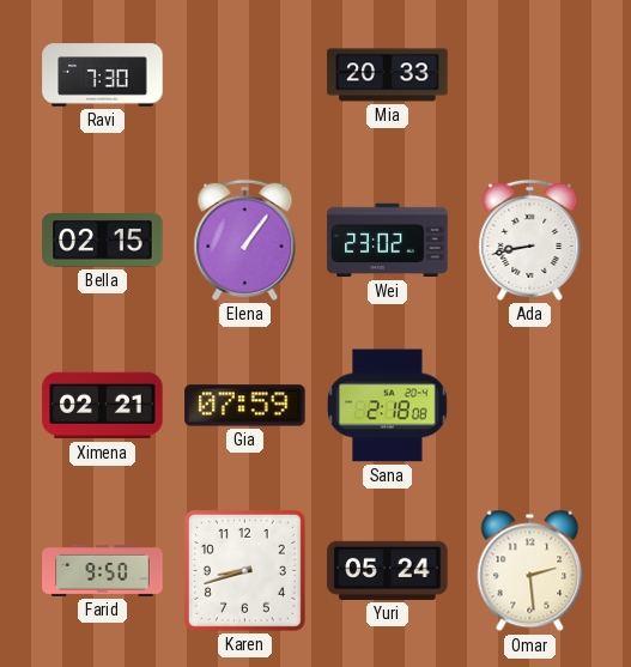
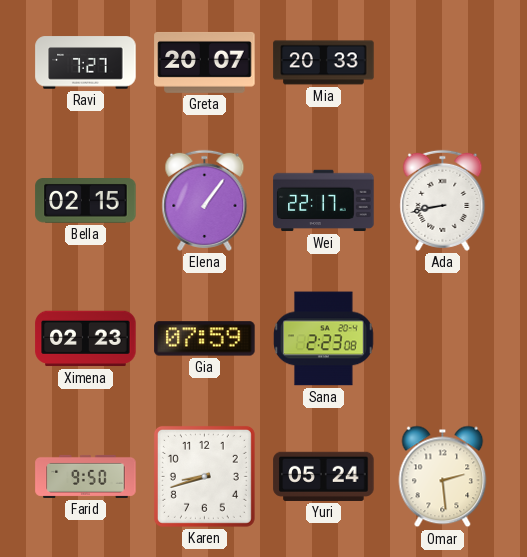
Ravi: 7:30 -> 7:27 (86, 63)
Greta: none -> 20:07 (205, 62)
Wei: 23:02 -> 22:17 (324, 201)
Ximena: 02:21 -> 02:23 (86, 339)
Sana: 2:18 -> 2:23 (324, 339)
